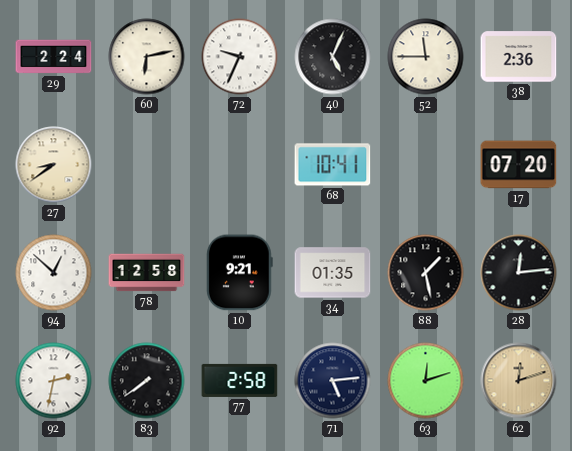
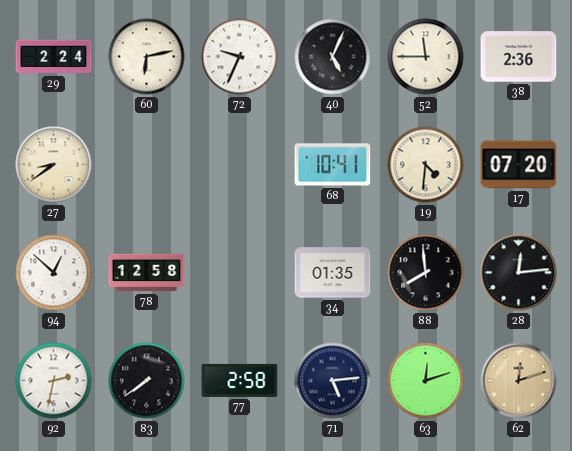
19: none -> 4:31 (426, 165)
10: 9:21 -> none (239, 273)
88: 1:28 -> 7:59 (426, 273)
